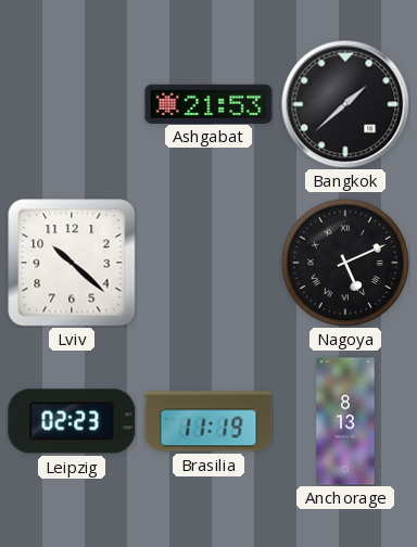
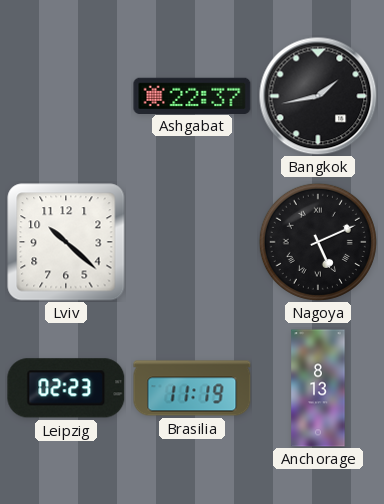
Ashgabat: 21:53 -> 22:37 (192, 95)
Bangkok: 1:38 -> 1:43 (318, 96)
